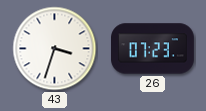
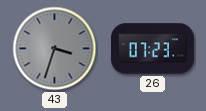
43 dial: white -> grey (55, 49)
